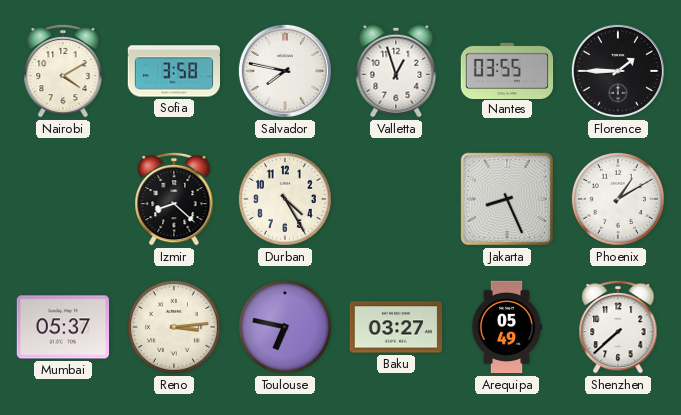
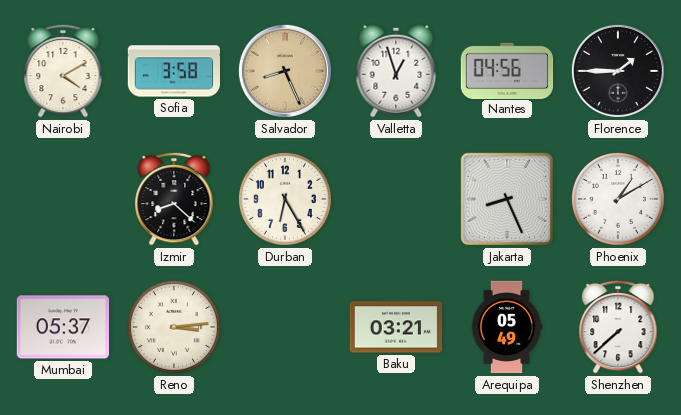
Salvador: 7:47 -> 8:26 (285, 71)
Salvador dial: white -> champagne (285, 71)
Nantes: 03:55 -> 04:56 (507, 70)
Durban: 4:25 -> 6:25 (285, 199)
Toulouse: 6:47 -> none (285, 327)
Baku: 03:27 -> 03:21 (395, 327)
